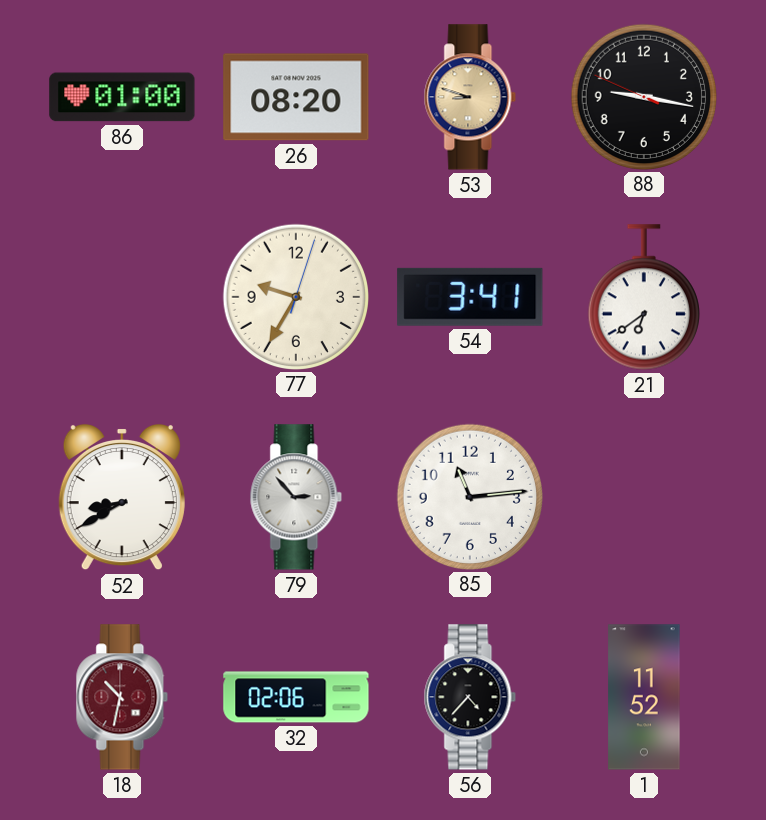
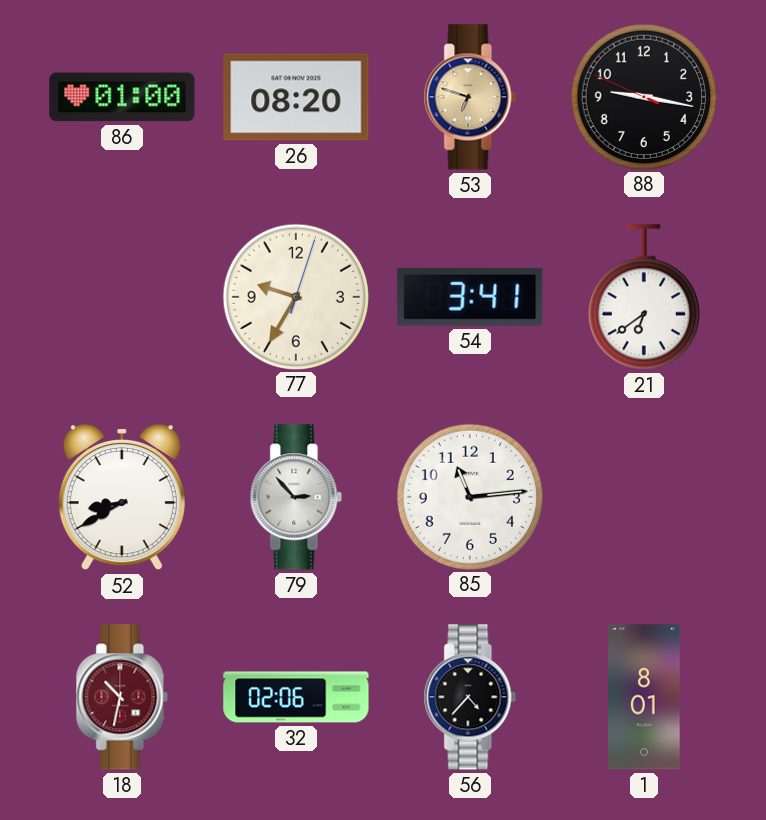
53: 8:48 -> 6:48 (470, 97)
1: 11:52 -> 8:01 (644, 697)
